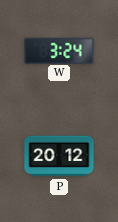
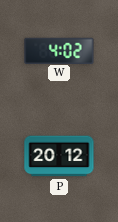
W: 3:24 -> 4:02 (59, 50)
